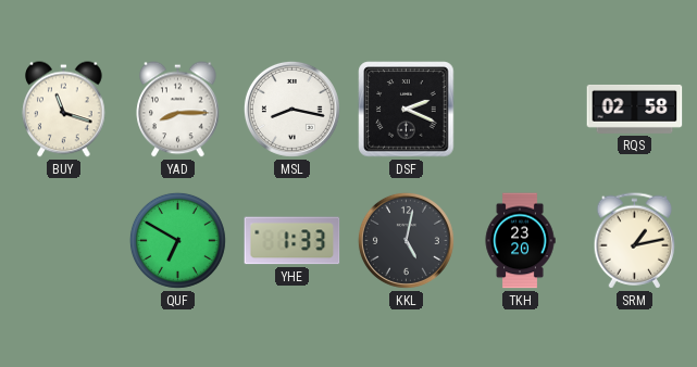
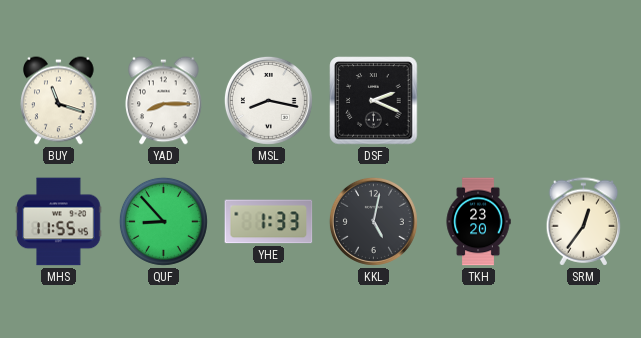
RQS: 02:58 -> none (635, 109)
MHS: none -> 11:55 (59, 222)
QUF: 6:50 -> 8:53 (163, 221)
SRM: 1:13 -> 12:36 (584, 222)
